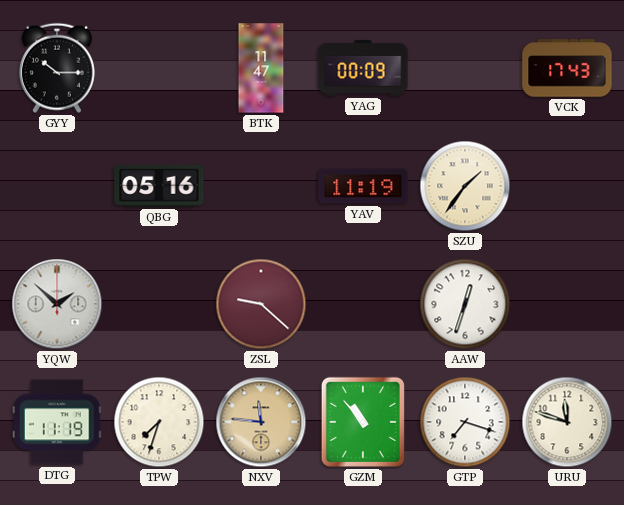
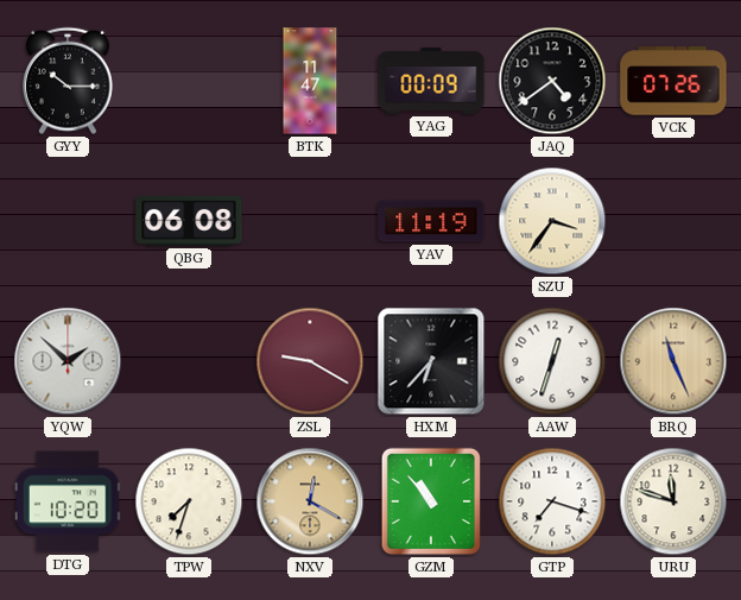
JAQ: none -> 4:39 (552, 81)
VCK: 17:43 -> 07:26 (673, 81)
QBG: 05:16 -> 06:08 (189, 221)
SZU: 1:36 -> 3:36 (552, 221)
ZSL: 9:22 -> 9:20 (310, 361)
HXM: none -> 6:37 (431, 361)
BRQ: none -> 11:26 (673, 361)
DTG: 11:19 -> 10:20 (68, 501)
NXV: 11:46 -> 12:20 (310, 501)
